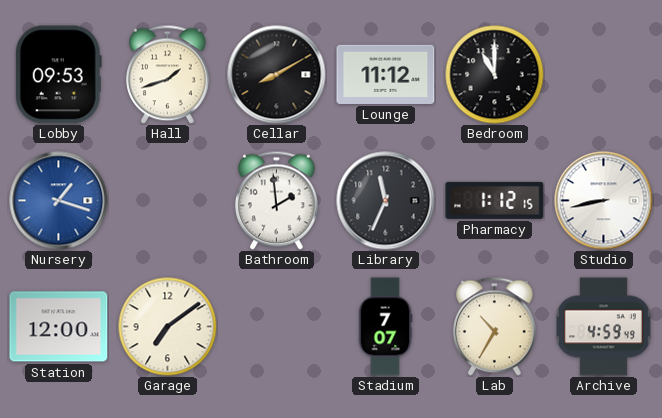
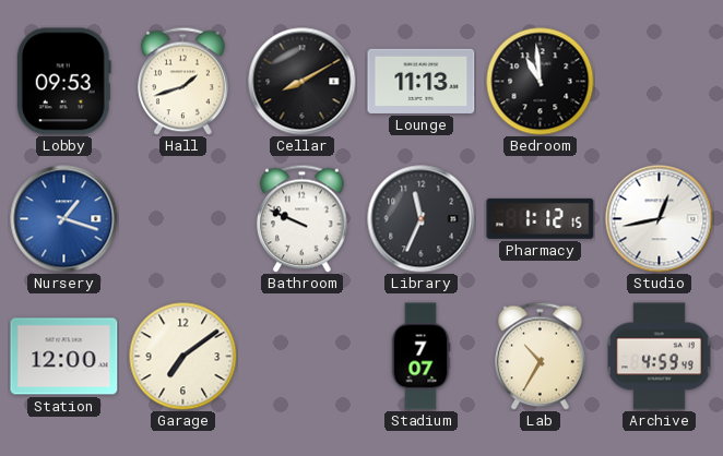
Lounge: 11:12 -> 11:13 (422, 81)
Bedroom: 11:00 -> 10:59 (541, 82)
Bathroom: 1:59 -> 9:49 (303, 218)
Studio: 8:43 -> 12:43 (660, 219)
